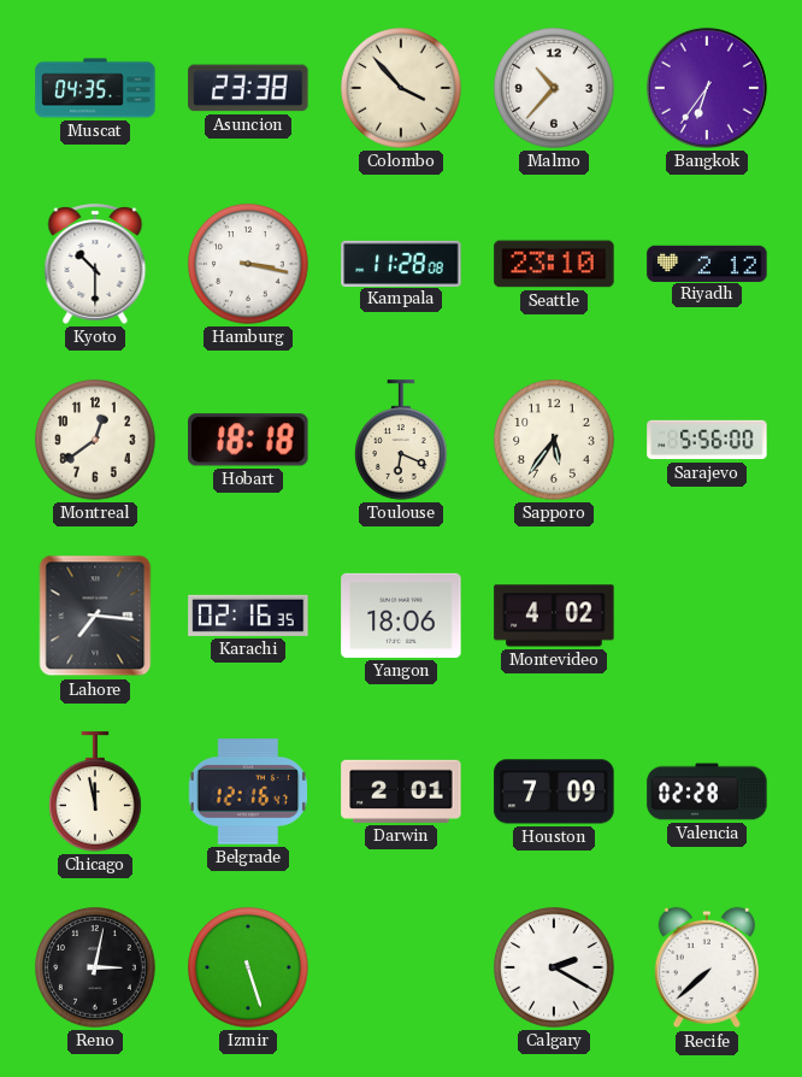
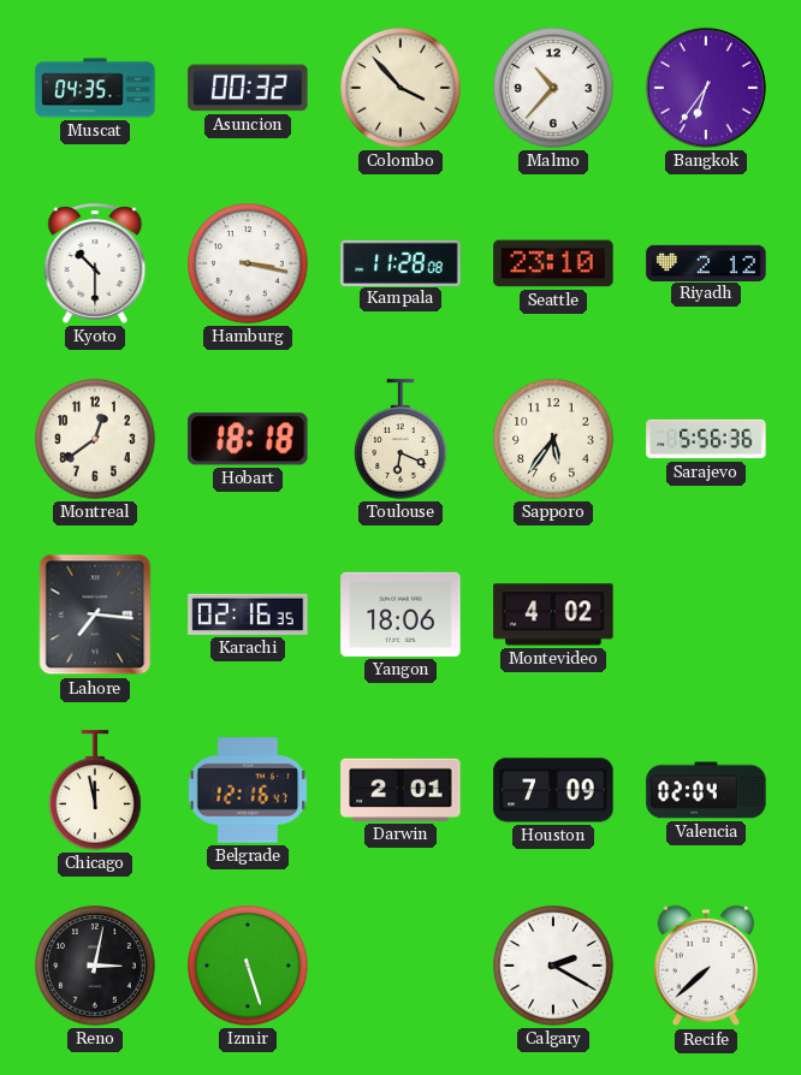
Asuncion: 23:38 -> 00:32 (248, 88)
Sarajevo: 5:56:00 -> 5:56:36 (706, 439)
Valencia: 02:28 -> 02:04 (706, 790)
